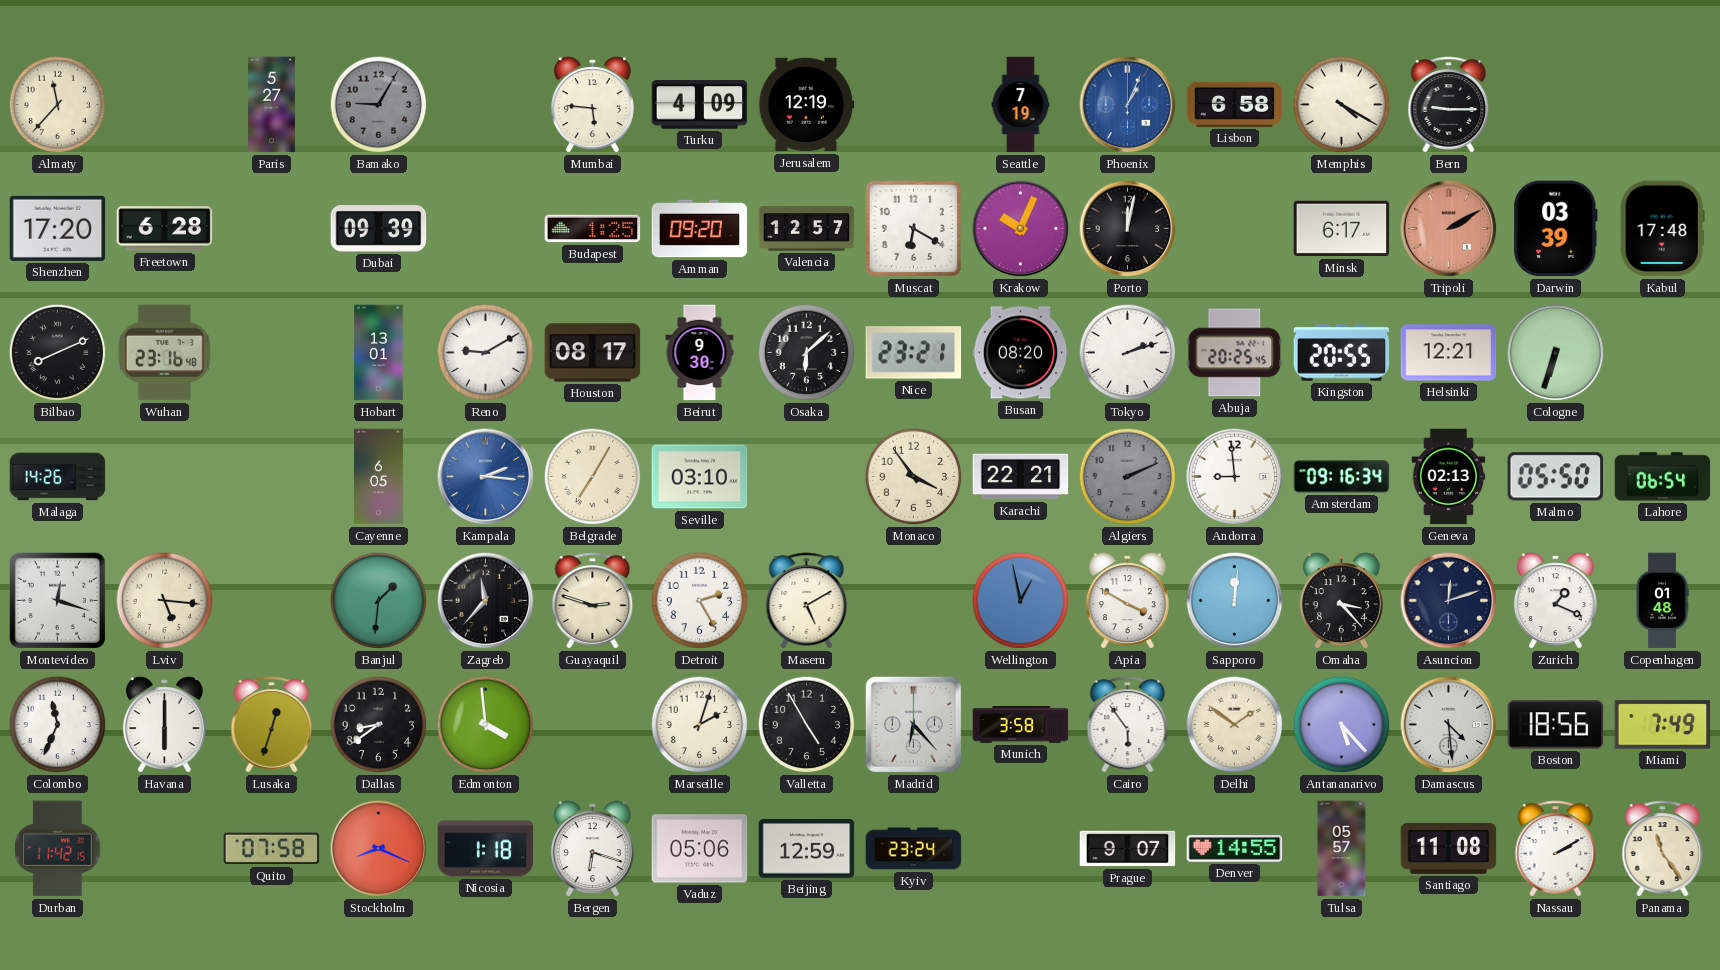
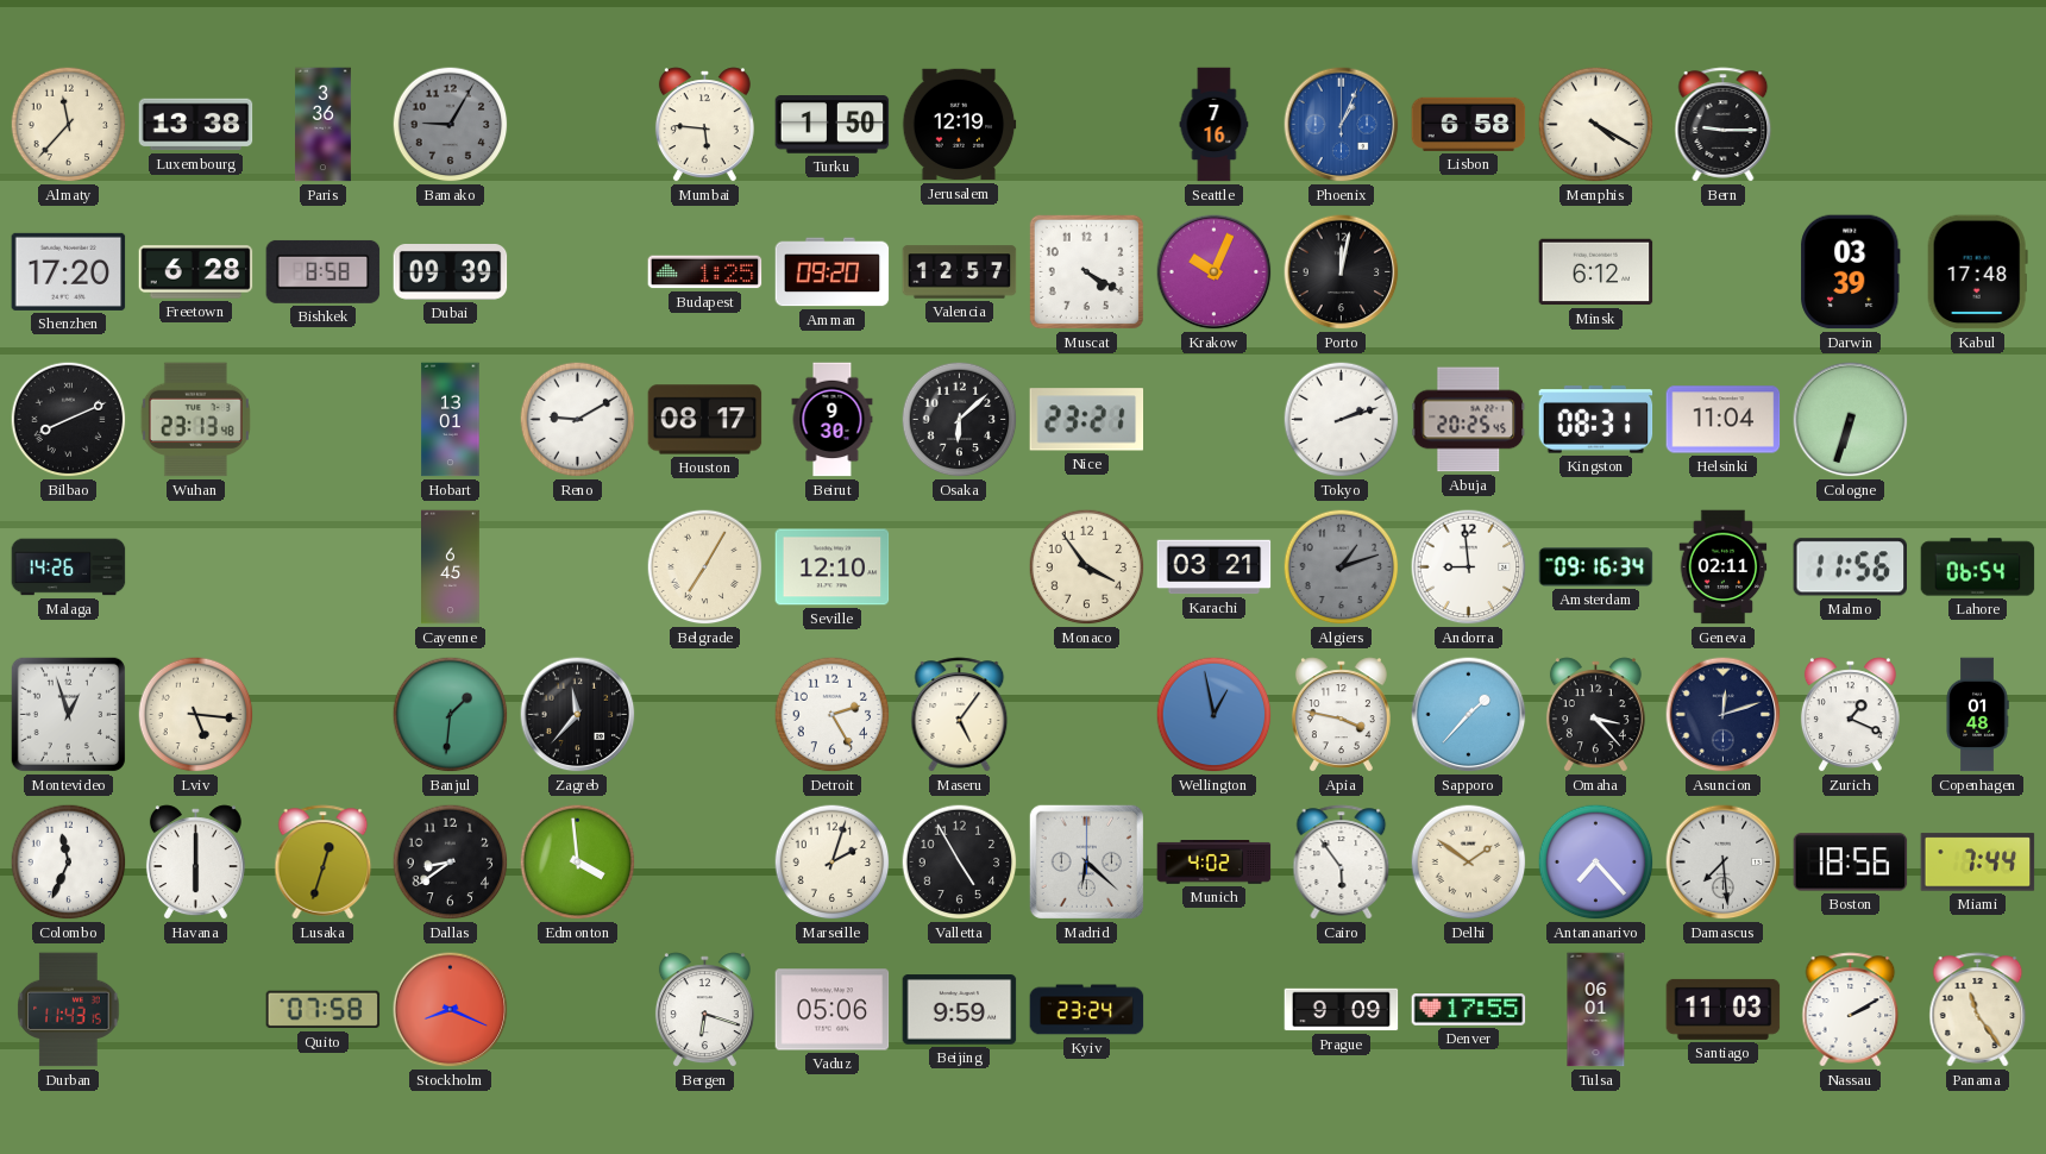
Luxembourg: none -> 13:38 (196, 125)
Paris: 5:27 -> 3:36 (322, 125)
Turku: 4:09 -> 1:50 (833, 125)
Seattle: 7:19 -> 7:16 (1215, 125)
Bishkek: none -> 8:58 (324, 271)
Muscat: 6:20 -> 4:20 (1086, 271)
Minsk: 6:17 -> 6:12 (1596, 272)
Tripoli: 2:10 -> none (1449, 229)
Wuhan: 23:16 -> 23:13 (195, 420)
Busan: 08:20 -> none (1021, 353)
Kingston: 20:55 -> 08:31 (1596, 420)
Helsinki: 12:21 -> 11:04 (1724, 420)
Cayenne: 6:05 -> 6:45 (451, 567)
Kampala: 2:16 -> none (486, 477)
Seville: 03:10 -> 12:10 (833, 567)
Karachi: 22:21 -> 03:21 (1215, 567)
Algiers: 2:11 -> 1:12 (1342, 567)
Geneva: 02:13 -> 02:11 (1724, 567)
Malmo: 05:50 -> 11:56 (1851, 567)
Montevideo: 12:18 -> 12:57 (68, 714)
Guayaquil: 2:48 -> none (593, 601)
Maseru: 5:10 -> 5:06 (960, 715)
Apia: 3:50 -> 3:47 (1341, 715)
Sapporo: 12:01 -> 1:37 (1469, 715)
Madrid: 6:23 -> 6:22 (1086, 861)
Munich: 3:58 -> 4:02 (1215, 863)
Antananarivo: 5:23 -> 7:23 (1596, 863)
Damascus: 4:29 -> 7:29 (1724, 863)
Miami: 7:49 -> 7:44 (1978, 863)
Durban: 11:42 -> 11:43 (69, 1010)
Nicosia: 1:18 -> none (486, 849)
Beijing: 12:59 -> 9:59 (960, 1010)
Prague: 9:07 -> 9:09 (1342, 1010)
Denver: 14:55 -> 17:55 (1469, 1010)
Tulsa: 05:57 -> 06:01 (1596, 1010)
Santiago: 11:08 -> 11:03 (1724, 1009)
